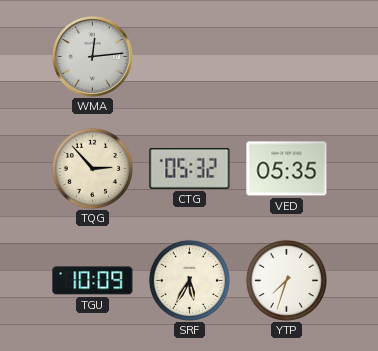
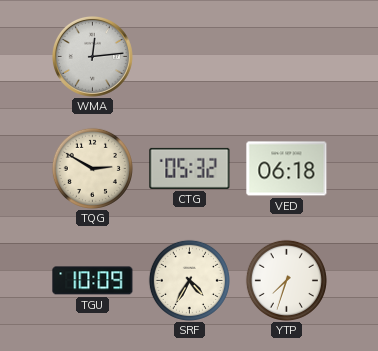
TQG: 2:53 -> 2:50 (92, 168)
VED: 05:35 -> 06:18 (287, 169)
SRF: 5:35 -> 4:35 (189, 280)
